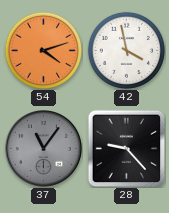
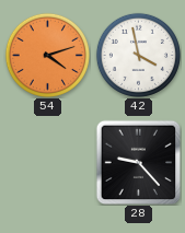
37: 11:06 -> none (44, 149)
